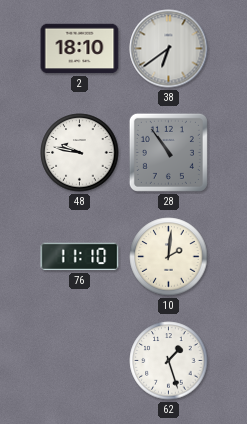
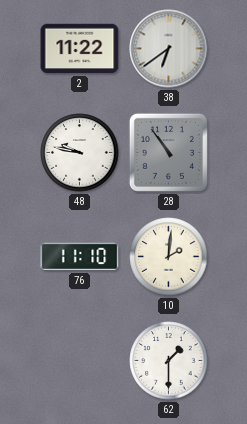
2: 18:10 -> 11:22 (80, 49)
62: 1:27 -> 1:30 (169, 361)
